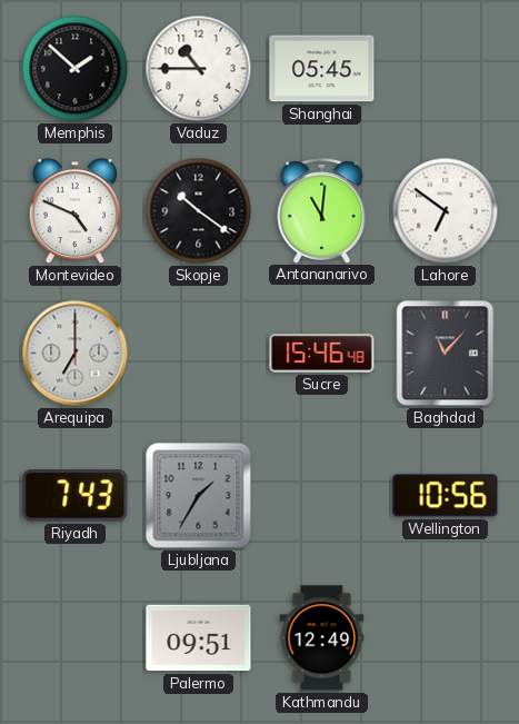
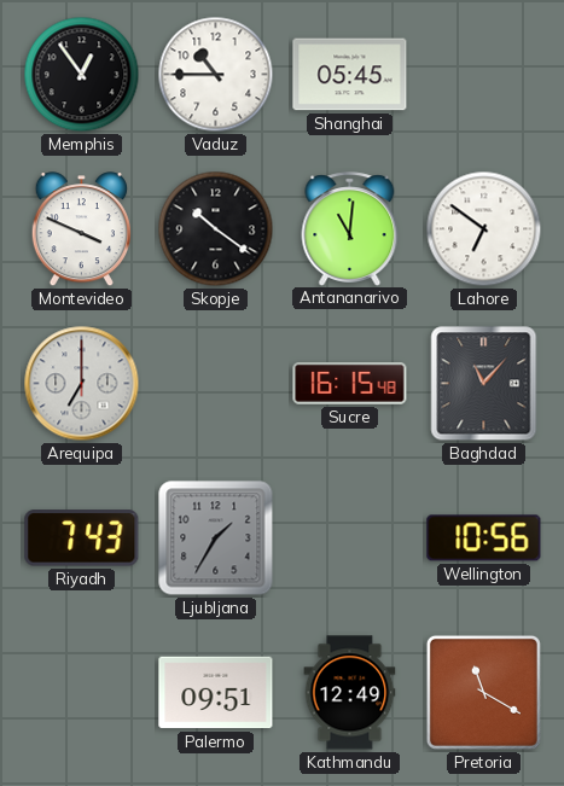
Memphis: 1:52 -> 12:54 (82, 75)
Montevideo: 4:49 -> 3:49 (81, 229)
Sucre: 15:46 -> 16:15 (350, 384)
Pretoria: none -> 11:20 (483, 692)
